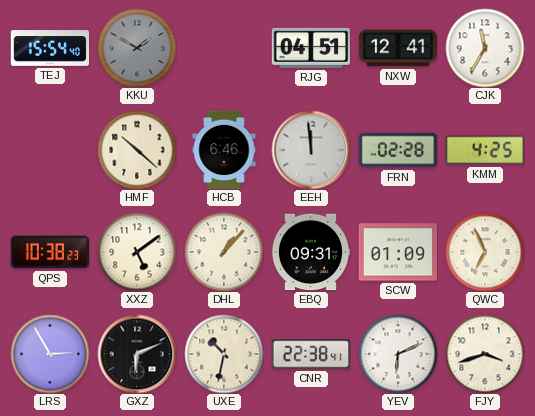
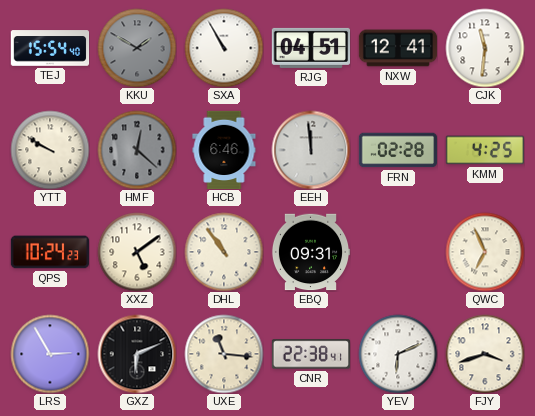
SXA: none -> 10:55 (224, 48)
CJK: 11:35 -> 11:31 (485, 48)
YTT: none -> 9:50 (50, 150)
HMF: 10:22 -> 12:22 (137, 150)
HMF dial: cream -> grey (137, 150)
QPS: 10:38 -> 10:24 (50, 252)
DHL: 1:07 -> 10:54 (224, 252)
SCW: 01:09 -> none (397, 252)
UXE: 10:32 -> 11:16 (224, 354)
